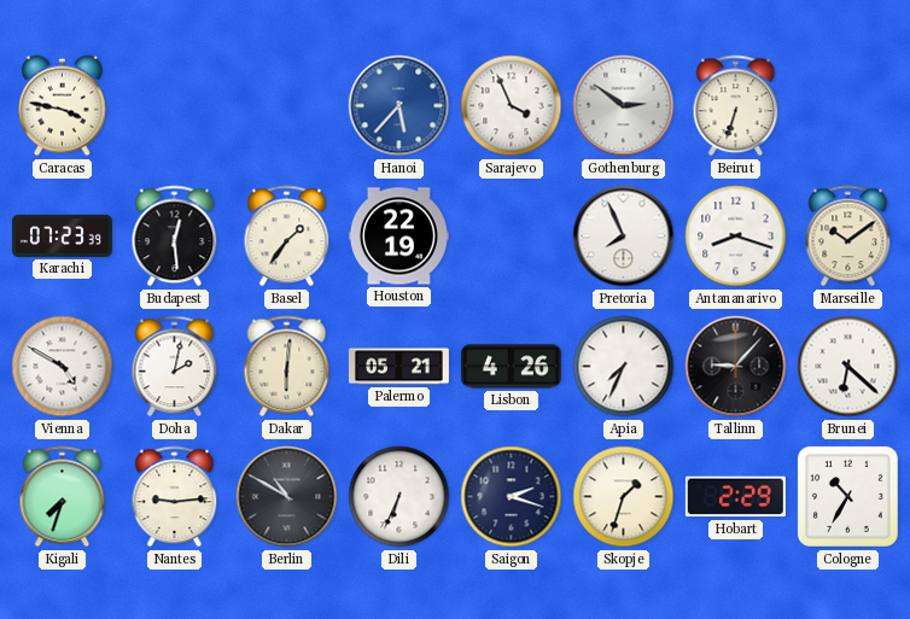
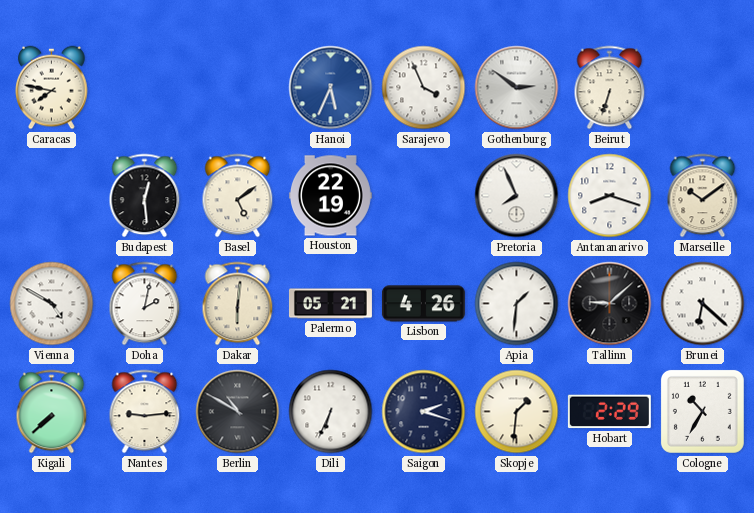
Caracas: 3:47 -> 7:47 (52, 88)
Hanoi: 5:37 -> 5:34 (331, 88)
Karachi: 07:23 -> none (62, 235)
Basel: 1:36 -> 5:09 (238, 196)
Apia: 7:34 -> 1:31 (517, 304)
Tallinn: 9:07 -> 9:08 (610, 304)
Kigali: 7:33 -> 7:38 (52, 412)
Skopje: 1:33 -> 1:31 (517, 412)
